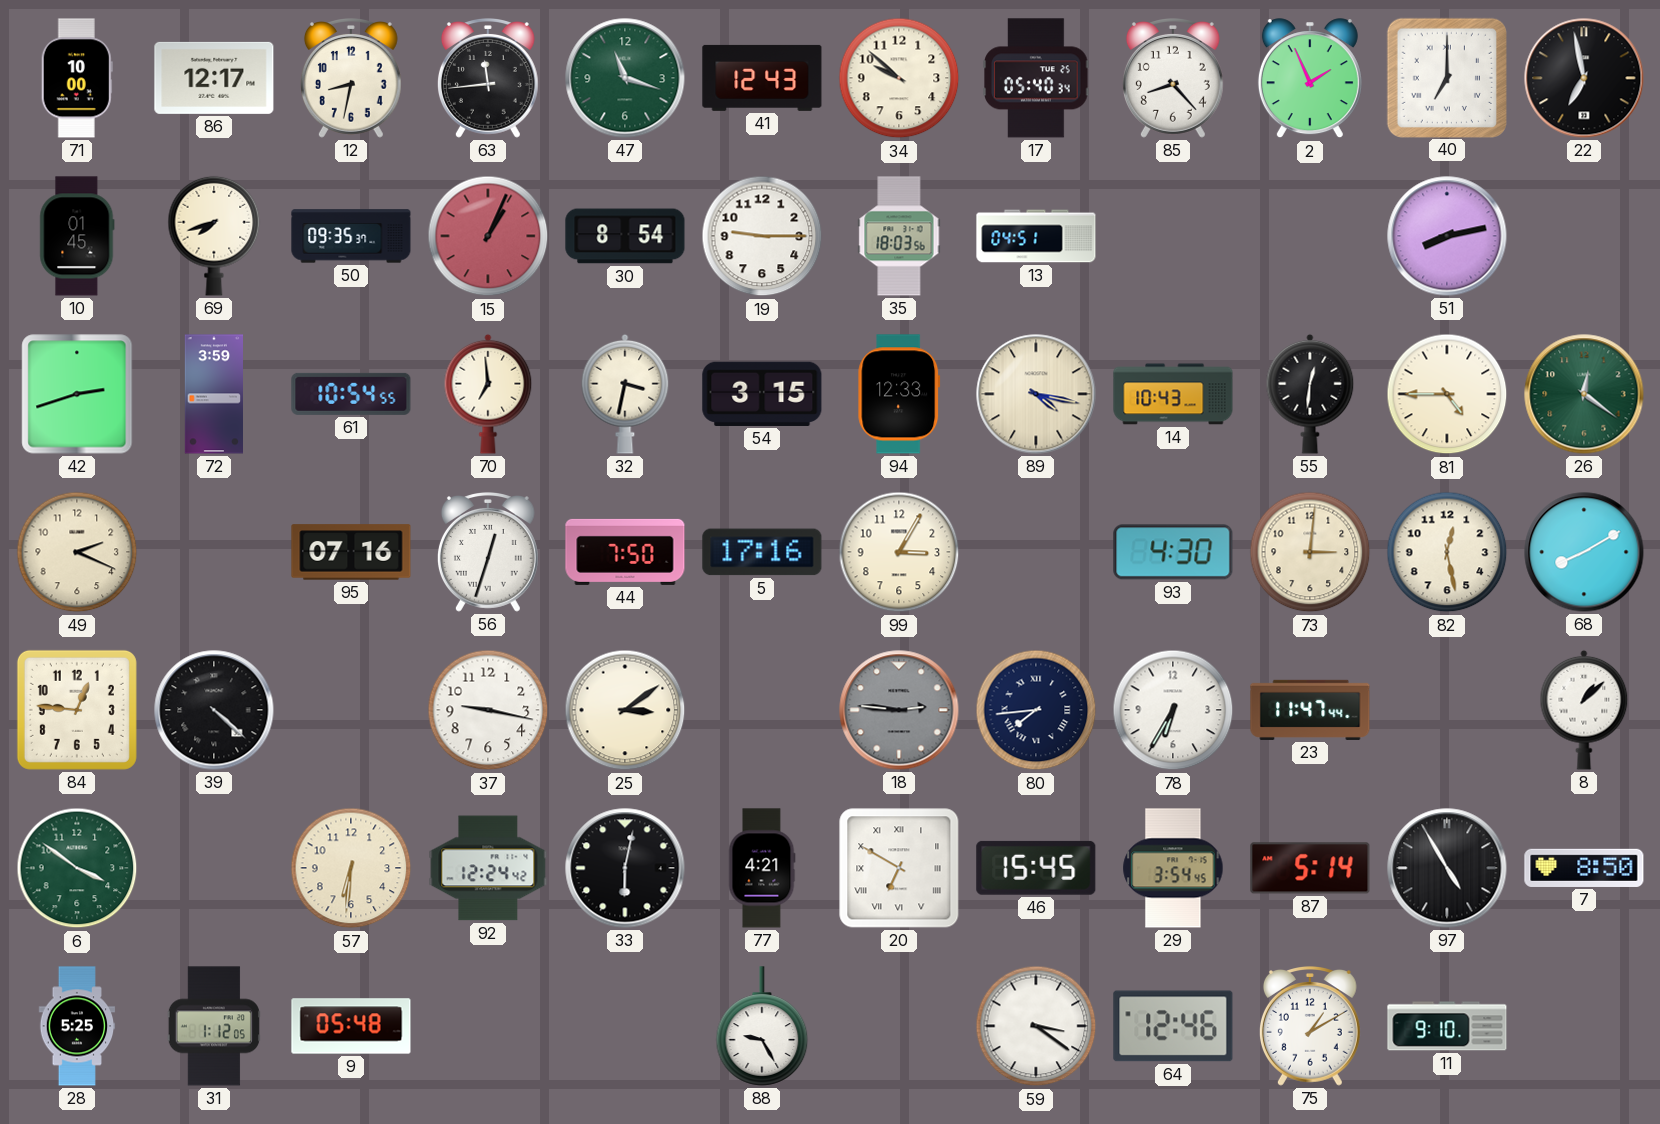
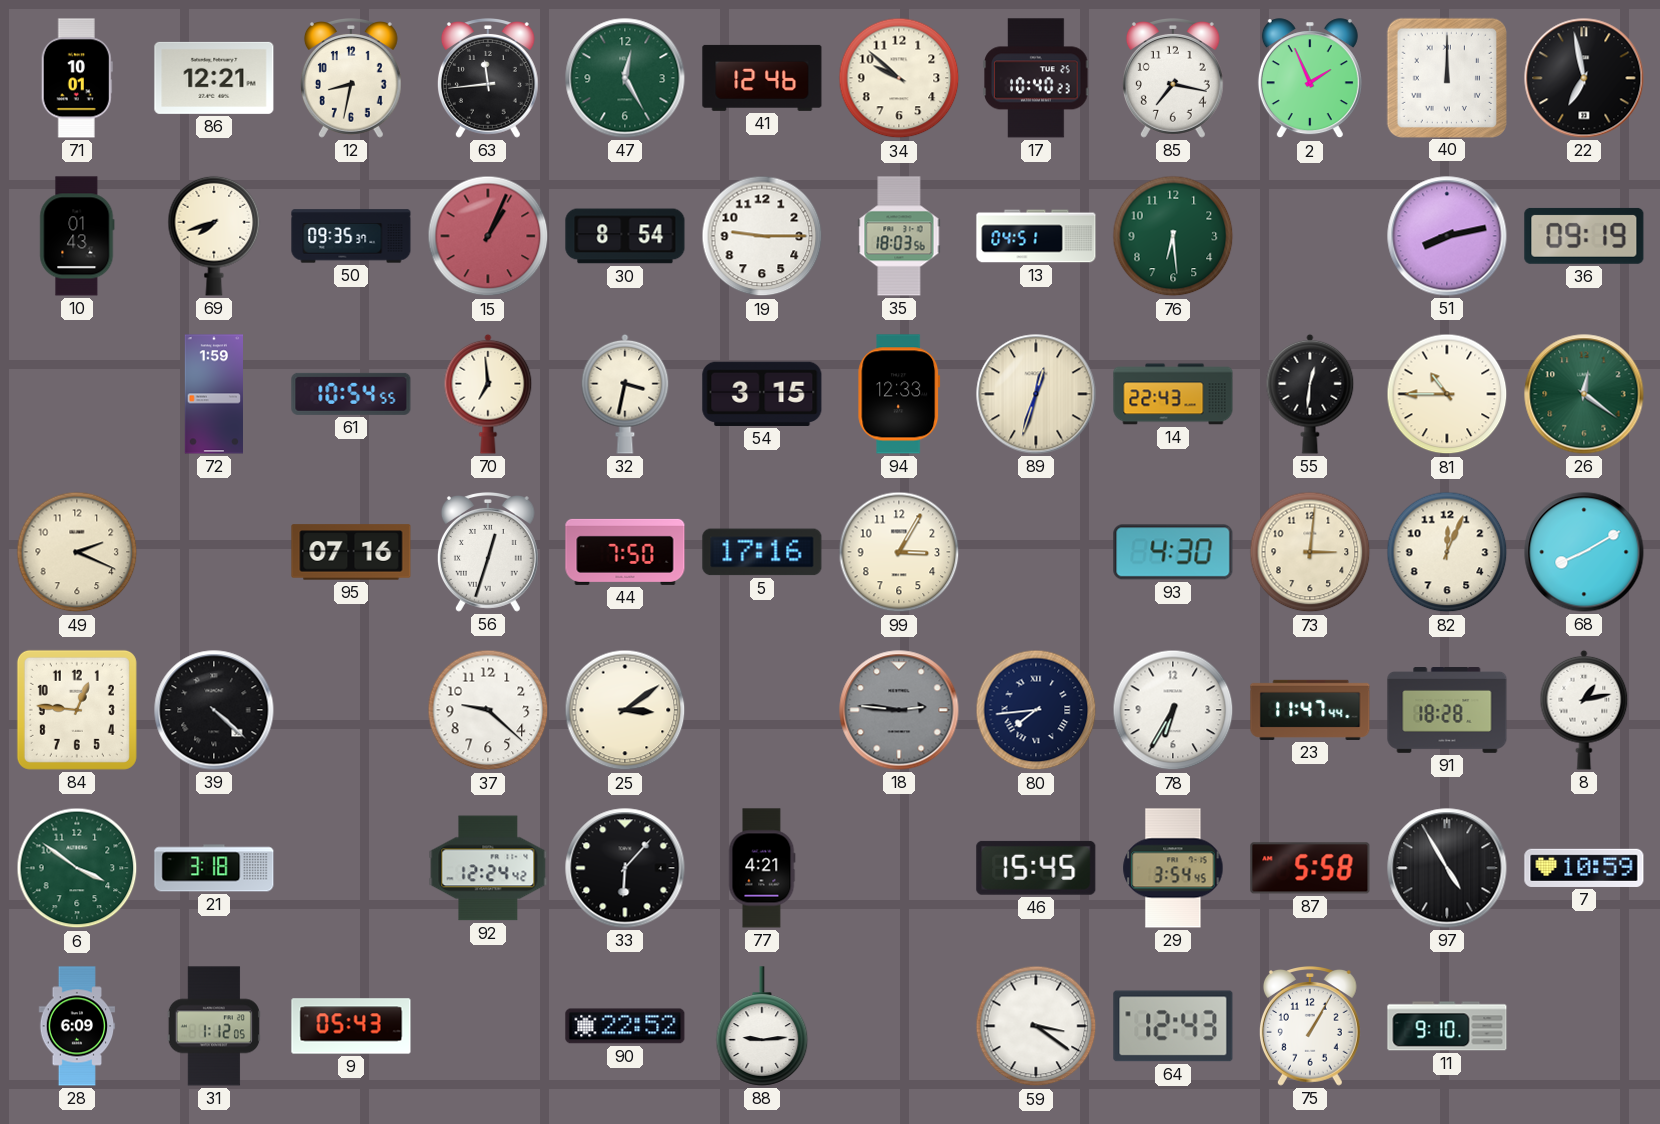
71: 10:00 -> 10:01 (77, 78)
86: 12:17 -> 12:21 (214, 78)
47: 11:18 -> 12:25 (625, 78)
41: 12:43 -> 12:46 (762, 78)
17: 05:40 -> 10:40 (1036, 78)
85: 8:23 -> 7:17 (1173, 79)
40: 7:00 -> 12:00 (1446, 77)
10: 01:45 -> 01:43 (77, 236)
76: none -> 6:29 (1173, 236)
36: none -> 09:19 (1584, 236)
42: 2:42 -> none (77, 394)
72: 3:59 -> 1:59 (213, 394)
89: 4:17 -> 12:33 (1036, 394)
14: 10:43 -> 22:43 (1173, 394)
81: 4:45 -> 10:45 (1447, 394)
82: 12:28 -> 12:04 (1447, 552)
37: 9:17 -> 9:22 (488, 710)
91: none -> 18:28 (1447, 711)
8: 1:08 -> 1:13 (1584, 710)
21: none -> 3:18 (214, 868)
57: 6:31 -> none (351, 868)
33: 6:02 -> 6:07 (625, 868)
20: 6:50 -> none (899, 868)
87: 5:14 -> 5:58 (1310, 868)
7: 8:50 -> 10:59 (1584, 868)
28: 5:25 -> 6:09 (77, 1026)
9: 05:48 -> 05:43 (351, 1026)
90: none -> 22:52 (625, 1026)
88: 9:25 -> 9:14 (762, 1026)
64: 12:46 -> 12:43 (1173, 1026)
75: 1:10 -> 1:05 (1310, 1027)
